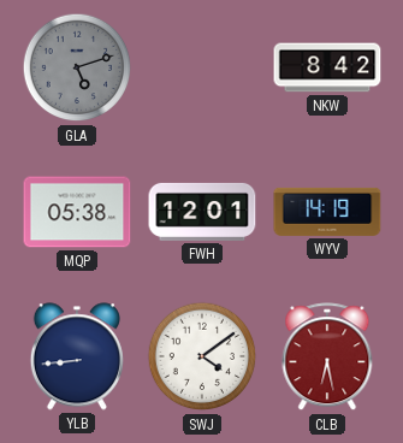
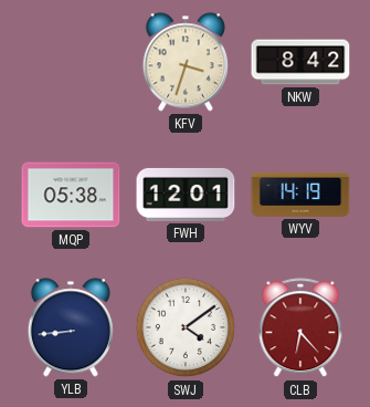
GLA: 5:12 -> none (77, 67)
KFV: none -> 3:33 (186, 62)
CLB: 6:28 -> 6:23 (300, 328)
